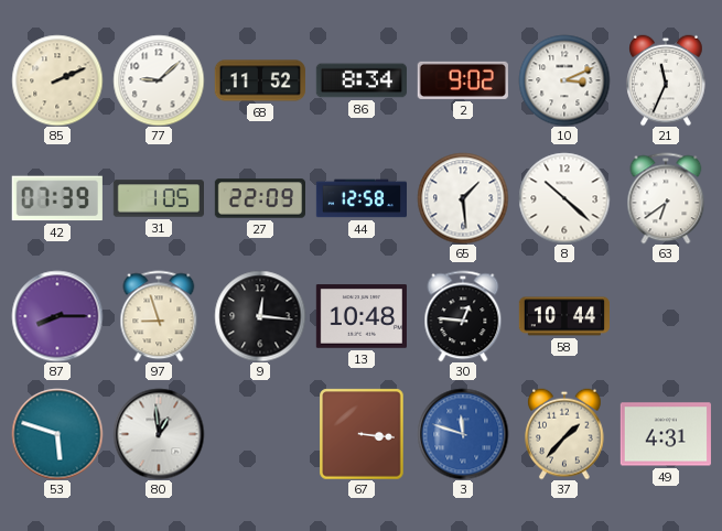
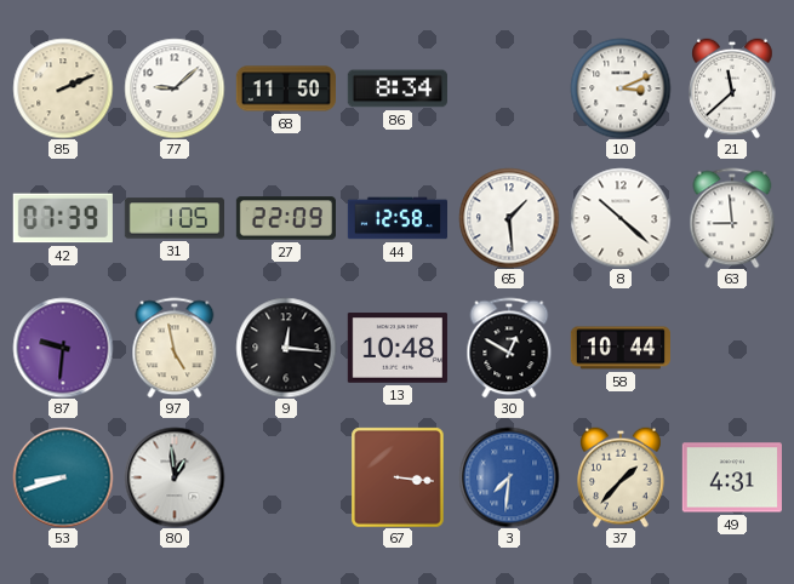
68: 11:52 -> 11:50 (286, 88)
2: 9:02 -> none (463, 80)
21: 11:34 -> 11:38 (732, 88)
63: 6:39 -> 8:59 (732, 218)
87: 8:15 -> 9:31 (63, 348)
97: 8:57 -> 4:58 (175, 348)
30: 12:46 -> 12:50 (509, 348)
53: 5:48 -> 8:42 (63, 477)
3: 11:48 -> 7:31 (509, 477)
